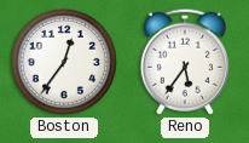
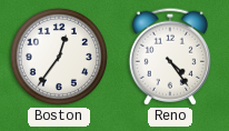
Reno: 5:36 -> 4:24 (169, 57)
